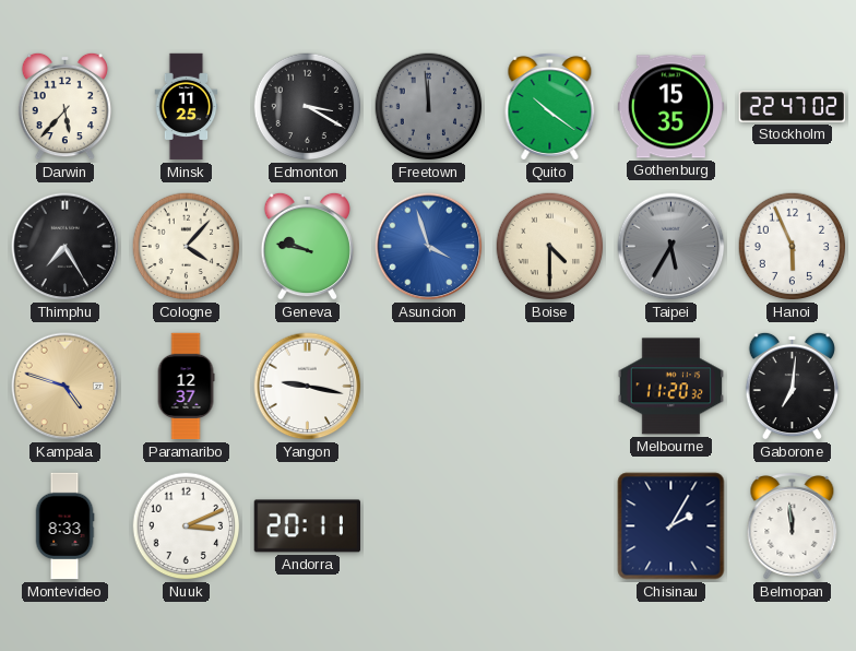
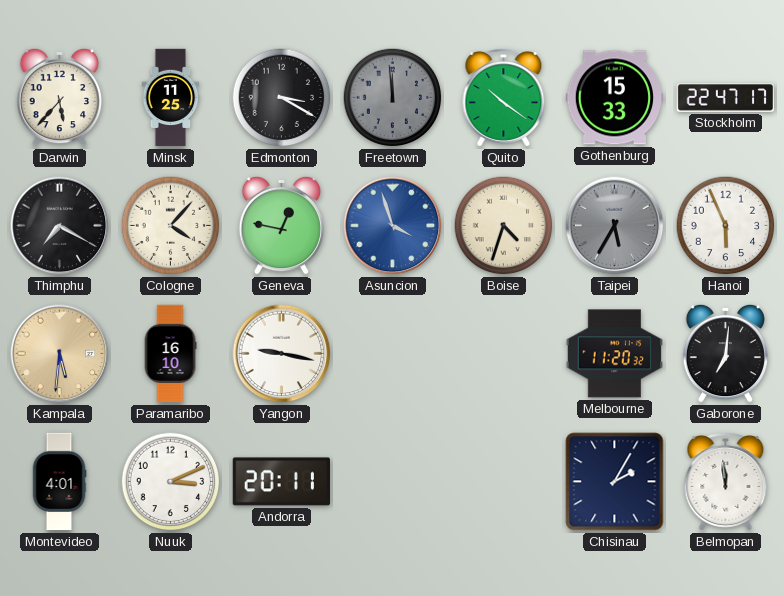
Gothenburg: 15:35 -> 15:33 (615, 98)
Stockholm: 22:47:02 -> 22:47:17 (725, 98)
Thimphu: 7:25 -> 7:20 (60, 226)
Geneva: 9:47 -> 12:47 (281, 225)
Boise: 4:30 -> 4:33 (504, 226)
Kampala: 4:48 -> 5:31 (60, 354)
Paramaribo: 12:37 -> 16:10 (170, 354)
Montevideo: 8:33 -> 4:01 (59, 482)
